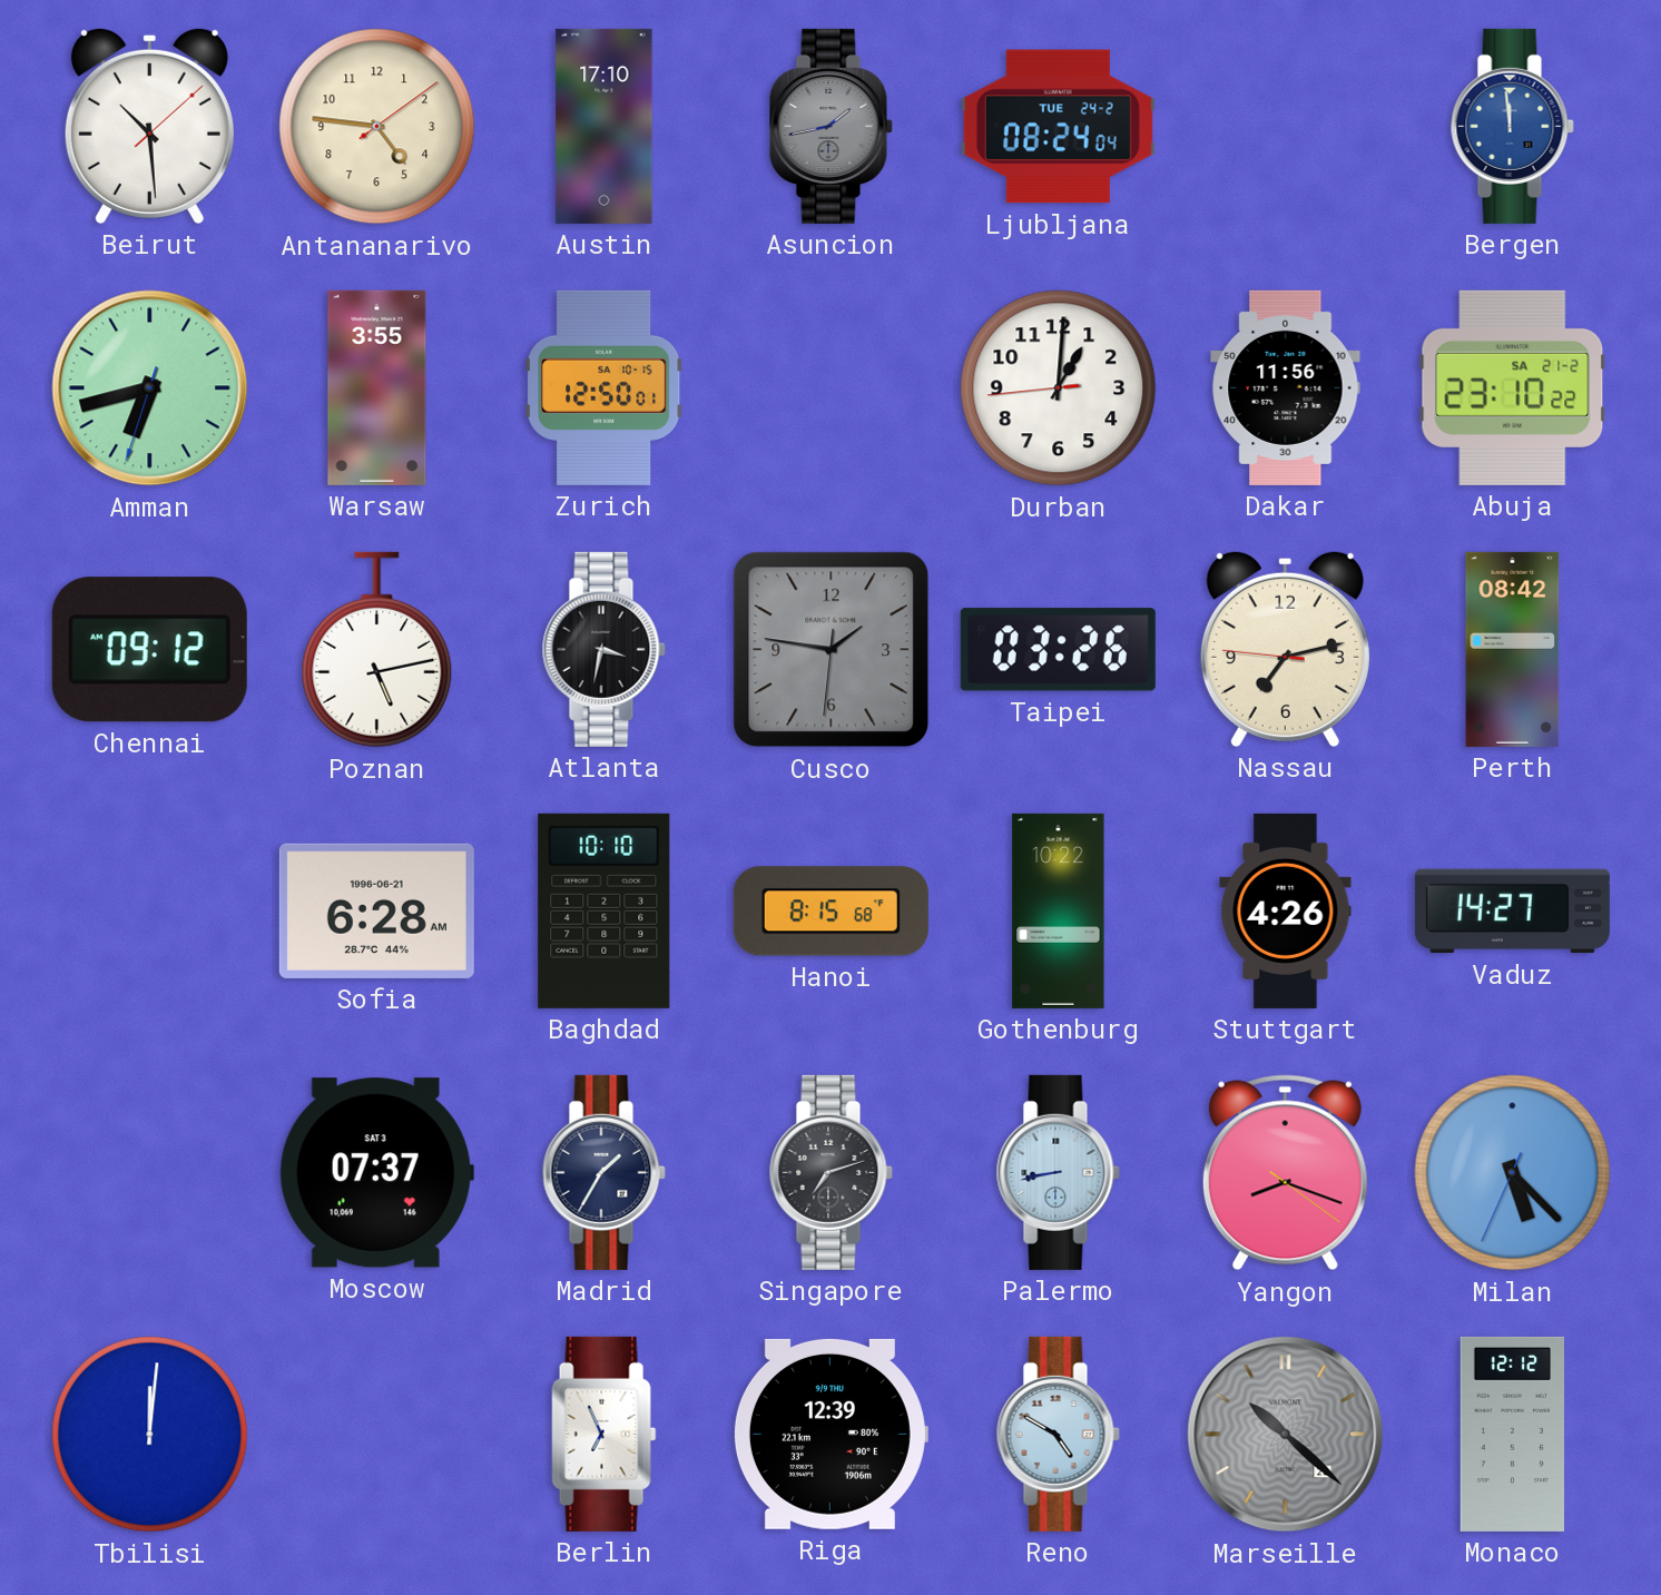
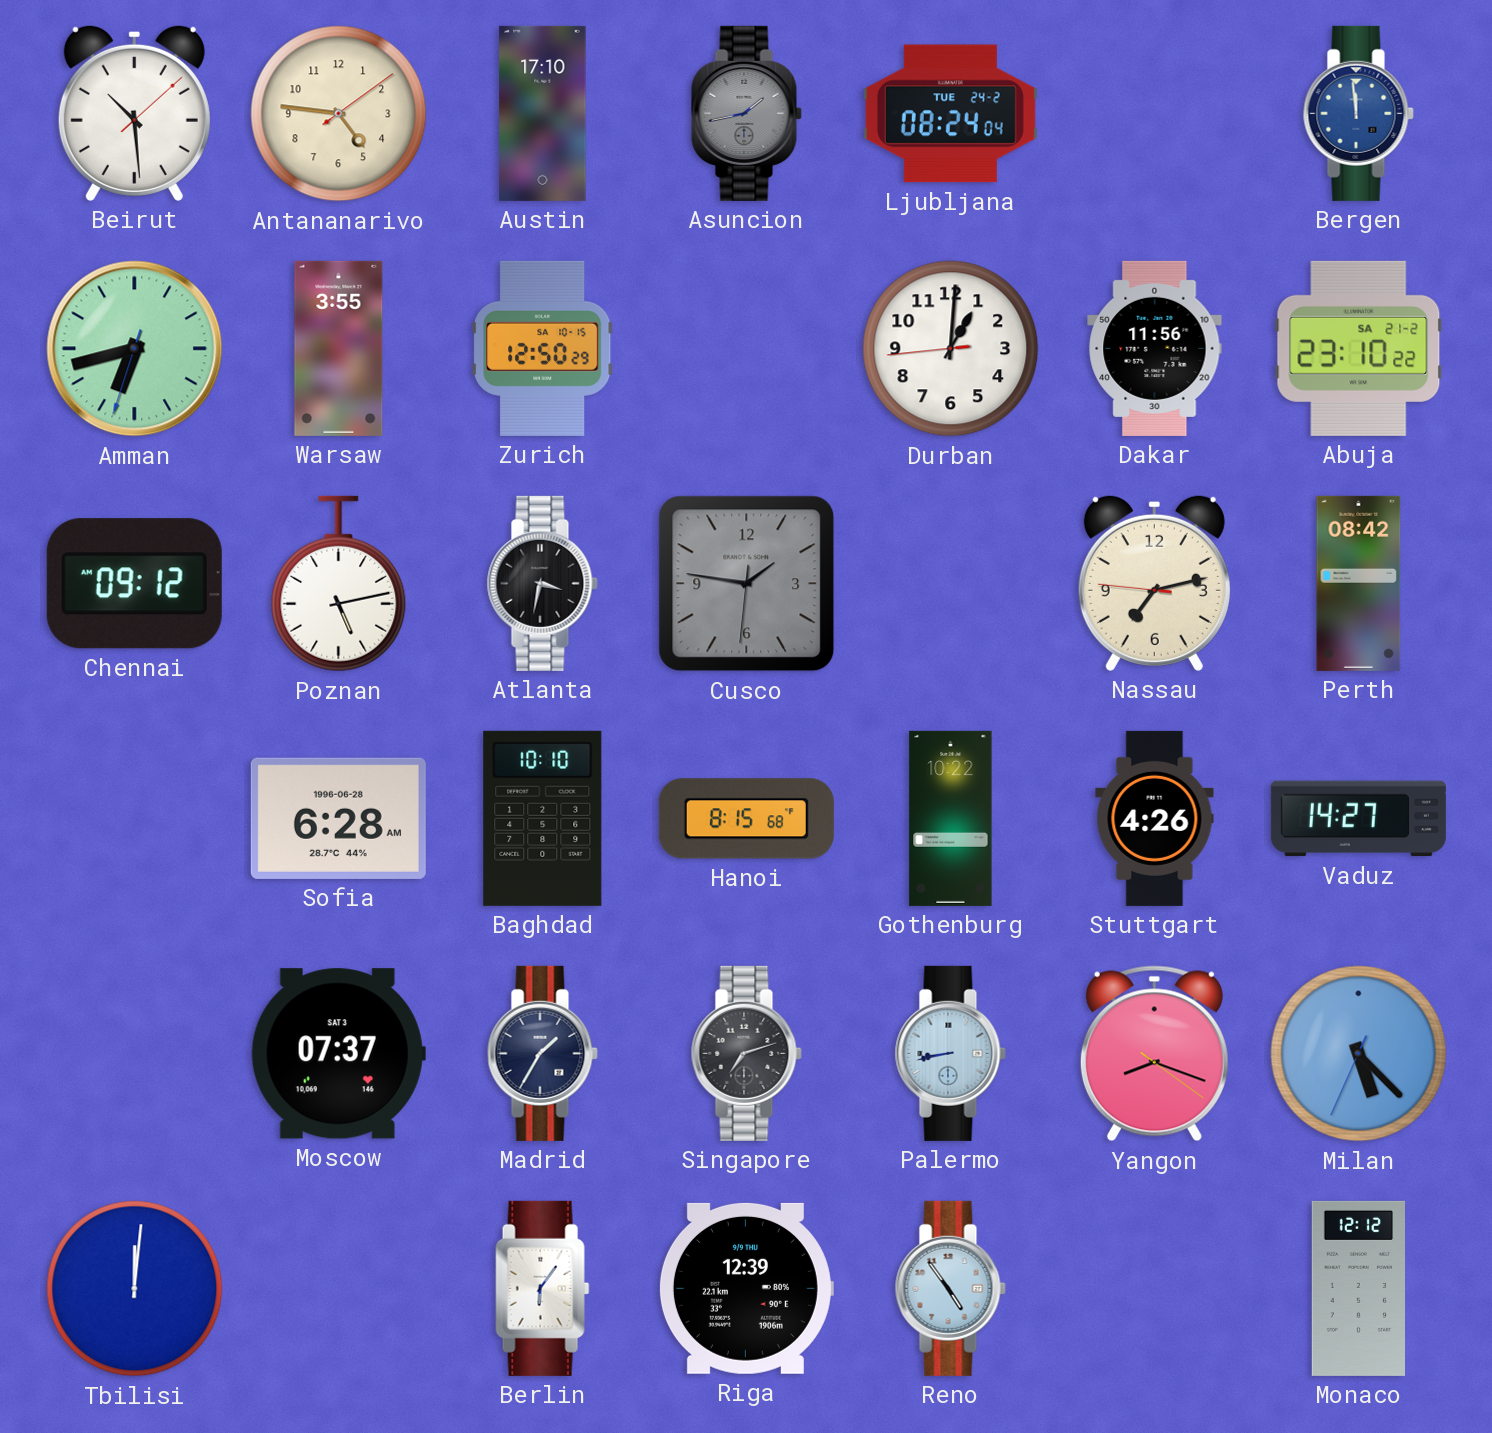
Zurich: 12:50:01 -> 12:50:29 (543, 348)
Taipei: 03:26 -> none (1058, 650)
Sofia date: 1996-06-21 -> 1996-06-28 (338, 818)
Berlin: 6:56 -> 6:06 (543, 1288)
Reno: 4:50 -> 4:54 (950, 1288)
Marseille: 10:22 -> none (1286, 1435)
